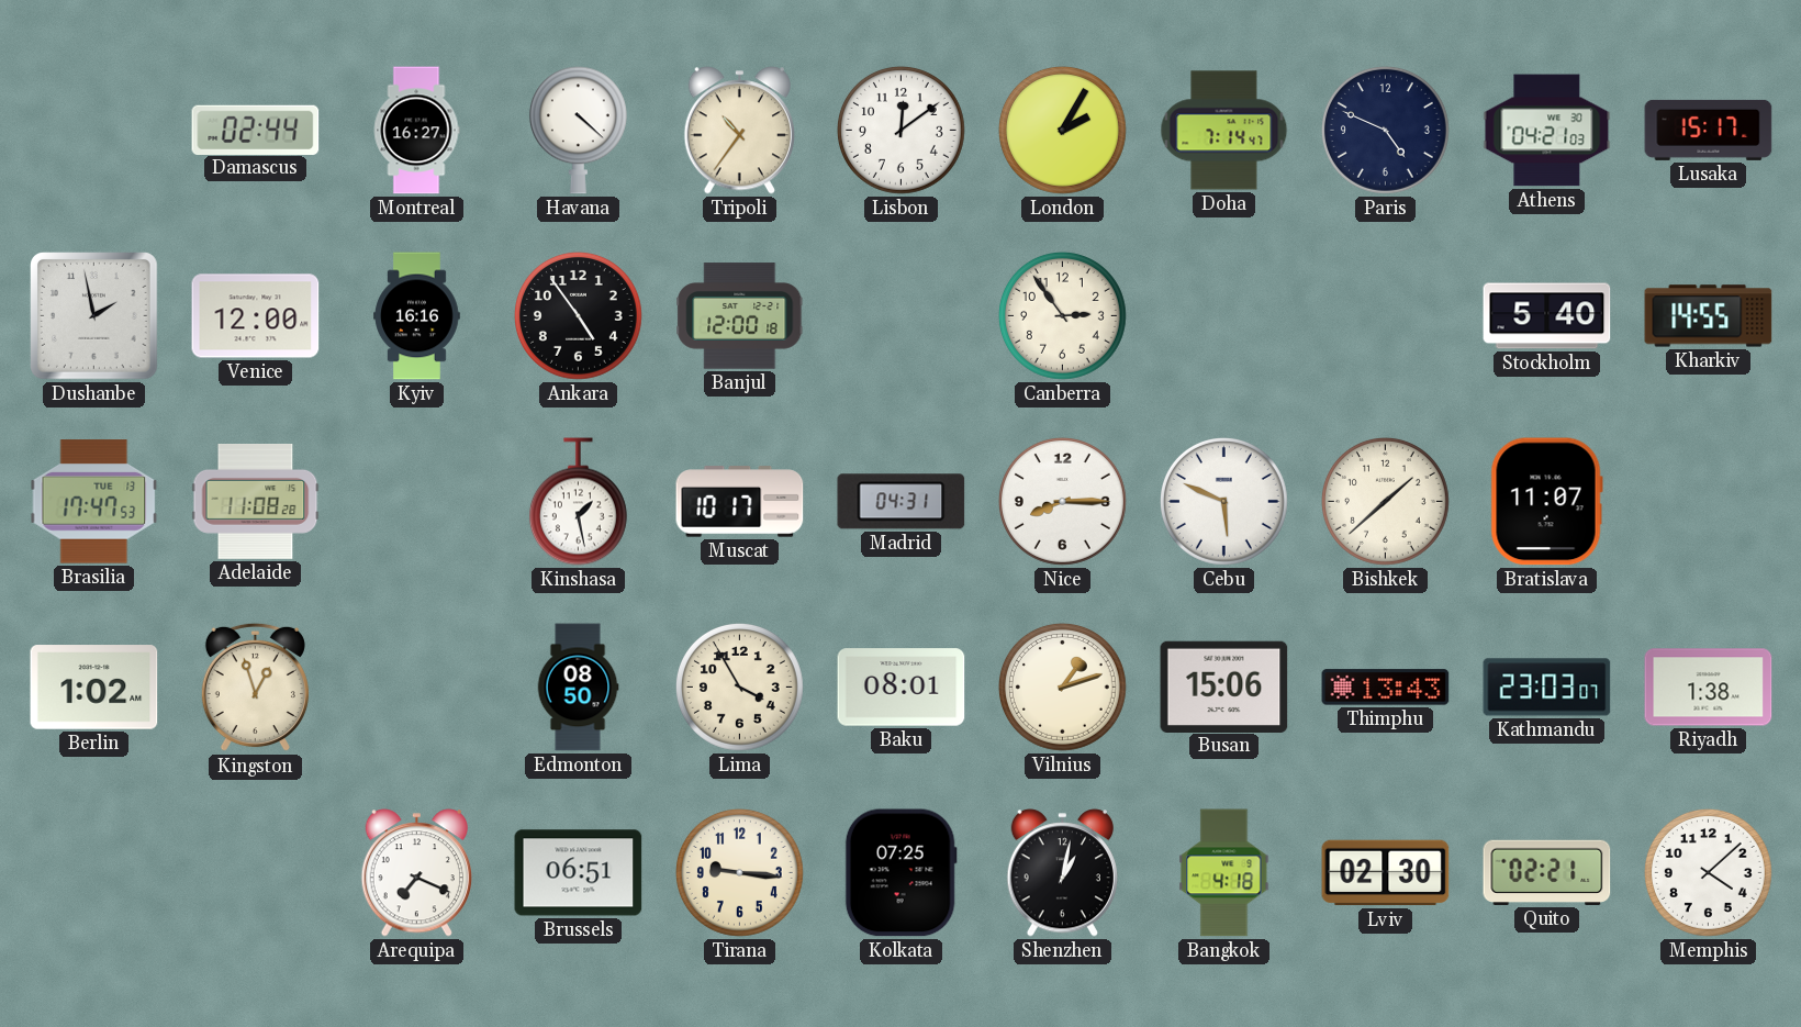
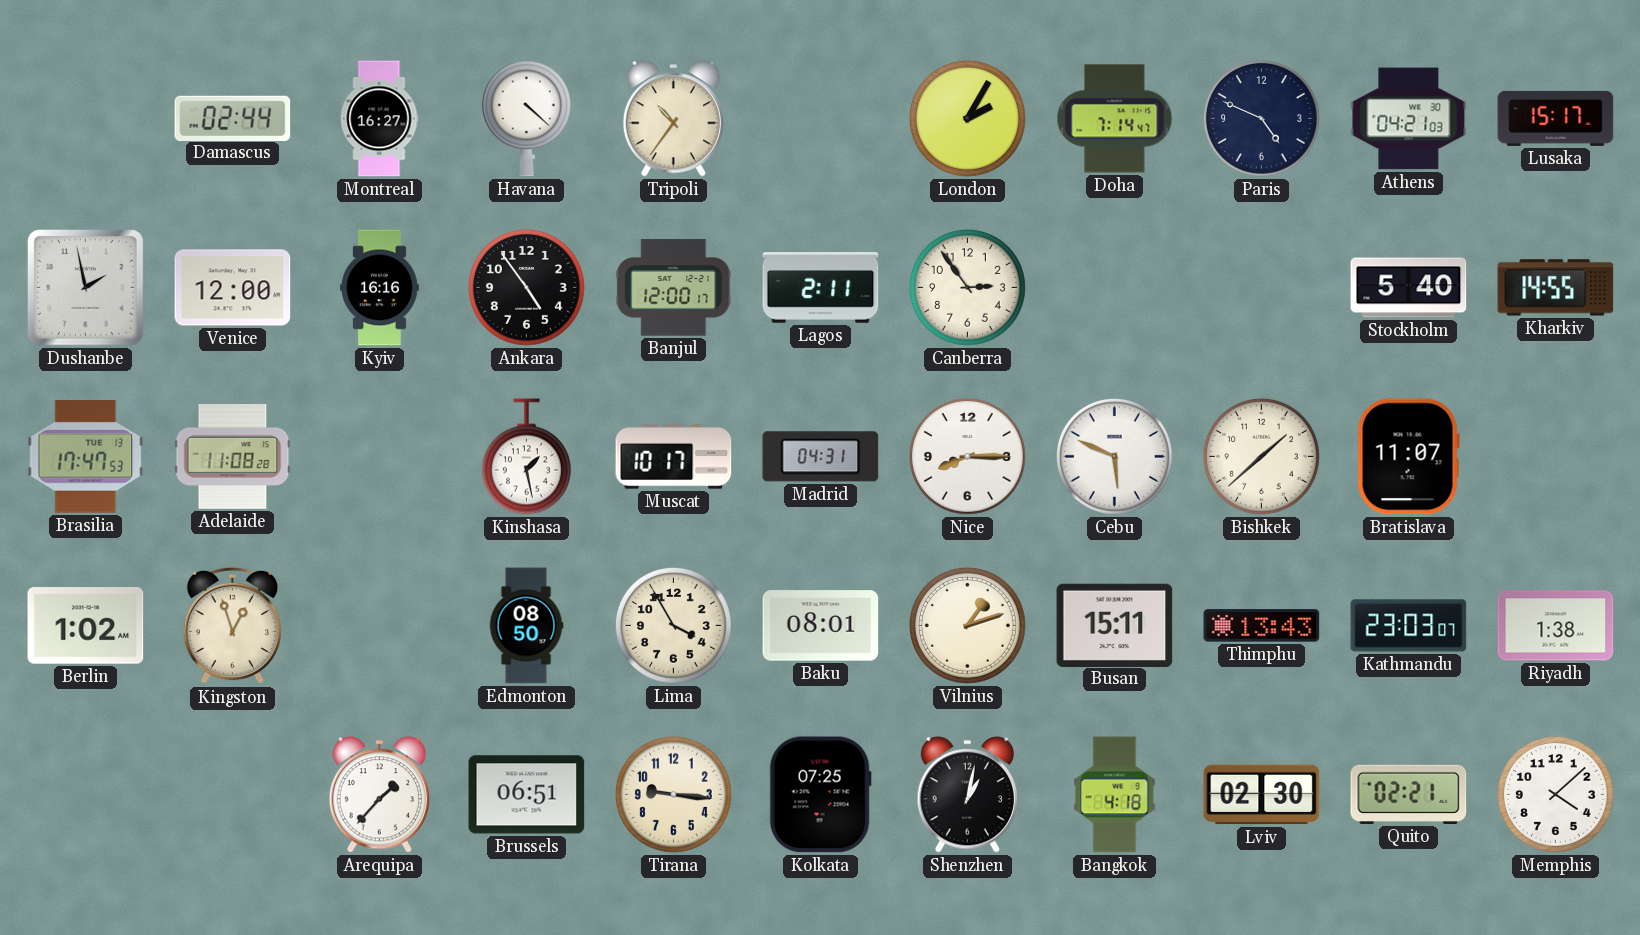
Lisbon: 12:09 -> none (900, 130)
Banjul: 12:00:18 -> 12:00:17 (674, 288)
Lagos: none -> 2:11 (821, 288)
Busan: 15:06 -> 15:11 (1115, 625)
Arequipa: 7:19 -> 1:37 (379, 795)
